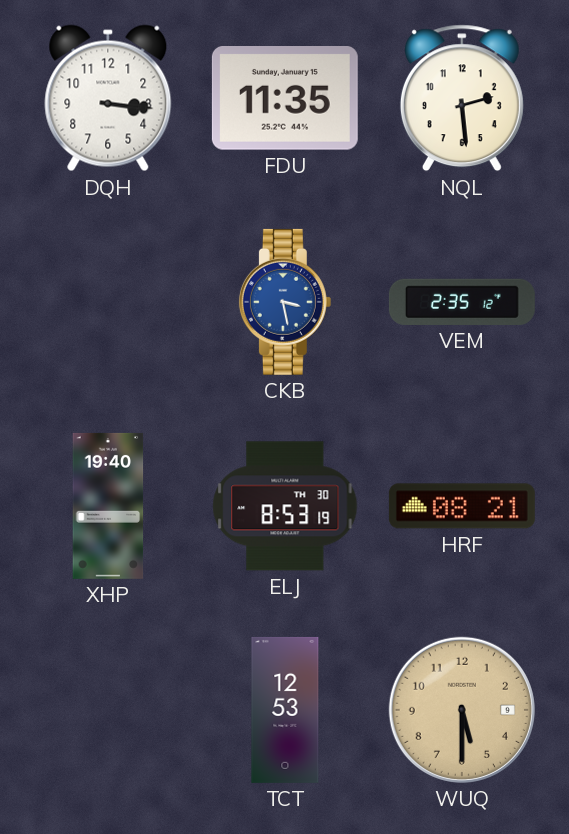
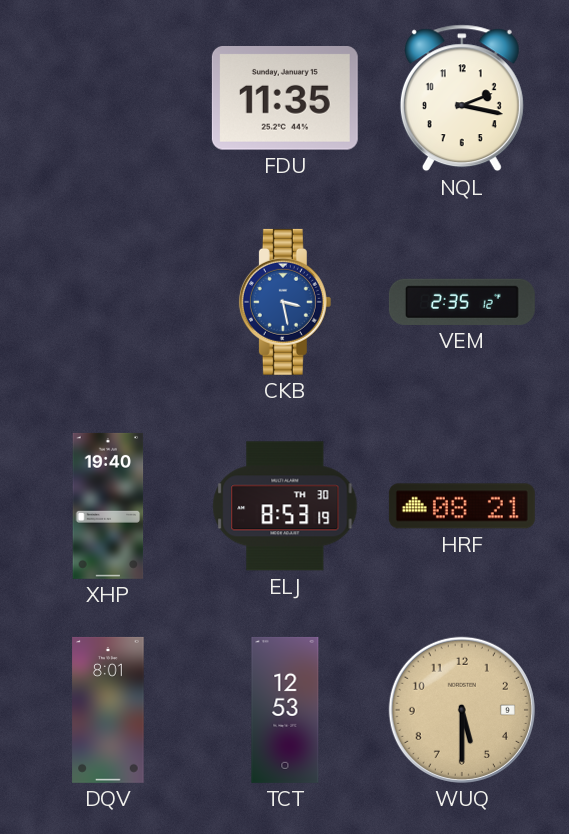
DQH: 3:16 -> none (108, 98)
NQL: 2:29 -> 2:17 (462, 98)
DQV: none -> 8:01 (108, 710)
